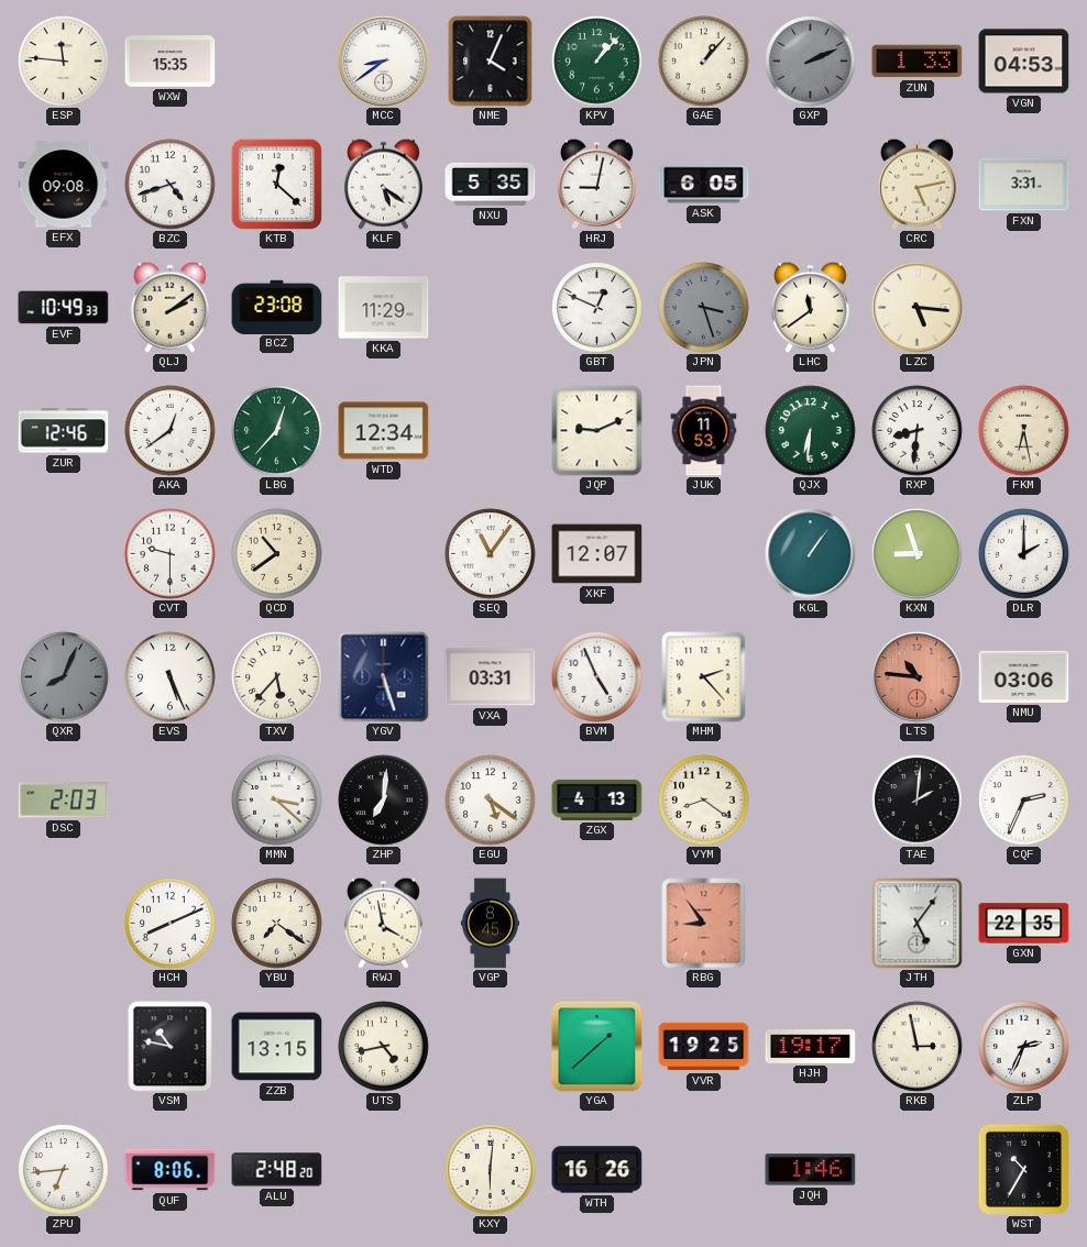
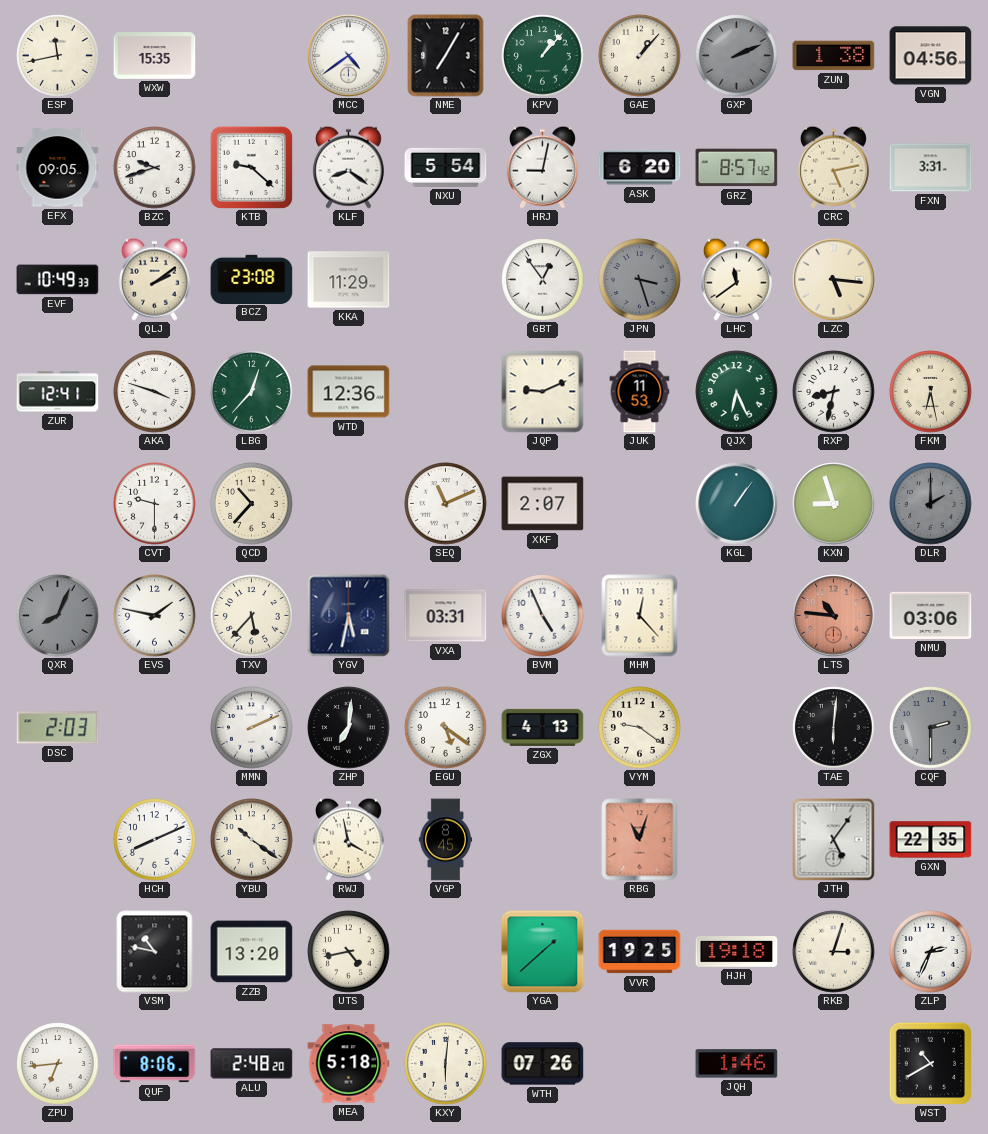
ESP: 11:46 -> 11:43 (58, 56)
MCC: 8:39 -> 4:39 (349, 56)
NME: 4:04 -> 7:05 (446, 56)
ZUN: 1:33 -> 1:38 (834, 56)
VGN: 04:53 -> 04:56 (931, 56)
EFX: 09:08 -> 09:05 (58, 168)
BZC: 4:42 -> 9:42 (155, 168)
KTB: 12:22 -> 9:22 (251, 167)
KLF: 5:21 -> 8:21 (348, 167)
NXU: 5:35 -> 5:54 (446, 167)
ASK: 6:05 -> 6:20 (640, 168)
GRZ: none -> 8:57 (737, 168)
GBT: 12:49 -> 12:54 (543, 280)
ZUR: 12:46 -> 12:41 (58, 392)
AKA: 12:39 -> 3:48 (155, 392)
WTD: 12:34 -> 12:36 (349, 392)
QJX: 6:31 -> 6:26 (737, 392)
RXP: 8:31 -> 8:32 (834, 392)
QCD: 10:39 -> 10:37 (252, 504)
SEQ: 11:06 -> 11:11 (446, 504)
XKF: 12:07 -> 2:07 (543, 504)
DLR dial: white -> grey (931, 504)
EVS: 5:26 -> 1:47 (155, 616)
YGV: 5:27 -> 5:32 (349, 616)
MHM: 2:23 -> 12:23 (640, 616)
MMN: 3:22 -> 2:11 (252, 728)
VYM: 8:21 -> 9:21 (640, 728)
TAE: 2:01 -> 6:01 (834, 728)
CQF: 2:34 -> 2:30 (931, 728)
CQF dial: white -> grey (931, 728)
YBU: 7:21 -> 10:21 (252, 840)
RBG: 8:54 -> 11:03 (640, 840)
ZZB: 13:15 -> 13:20 (252, 952)
HJH: 19:17 -> 19:18 (737, 952)
RKB: 2:58 -> 3:03 (834, 952)
MEA: none -> 5:18 (349, 1064)
WTH: 16:26 -> 07:26 (543, 1064)
WST: 10:35 -> 10:40 (930, 1063)
